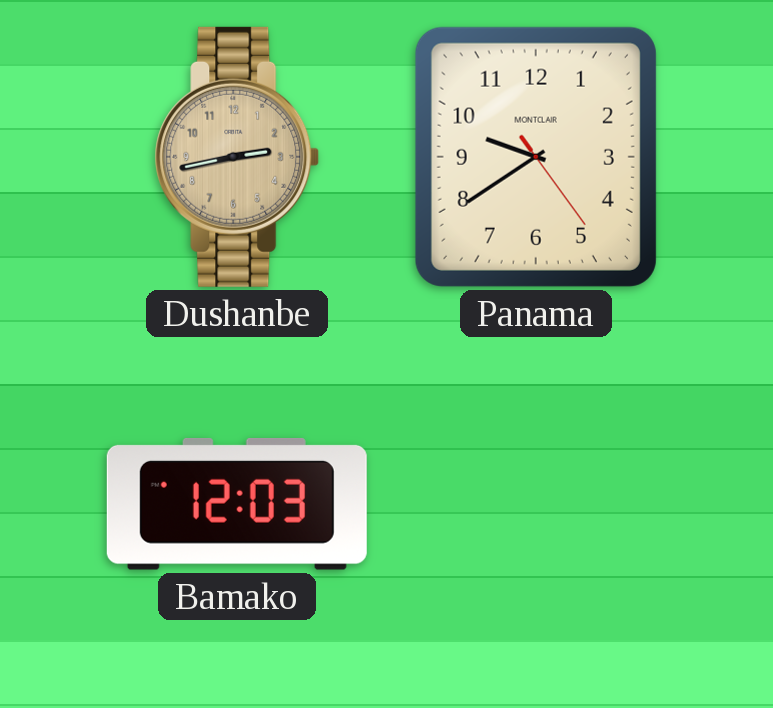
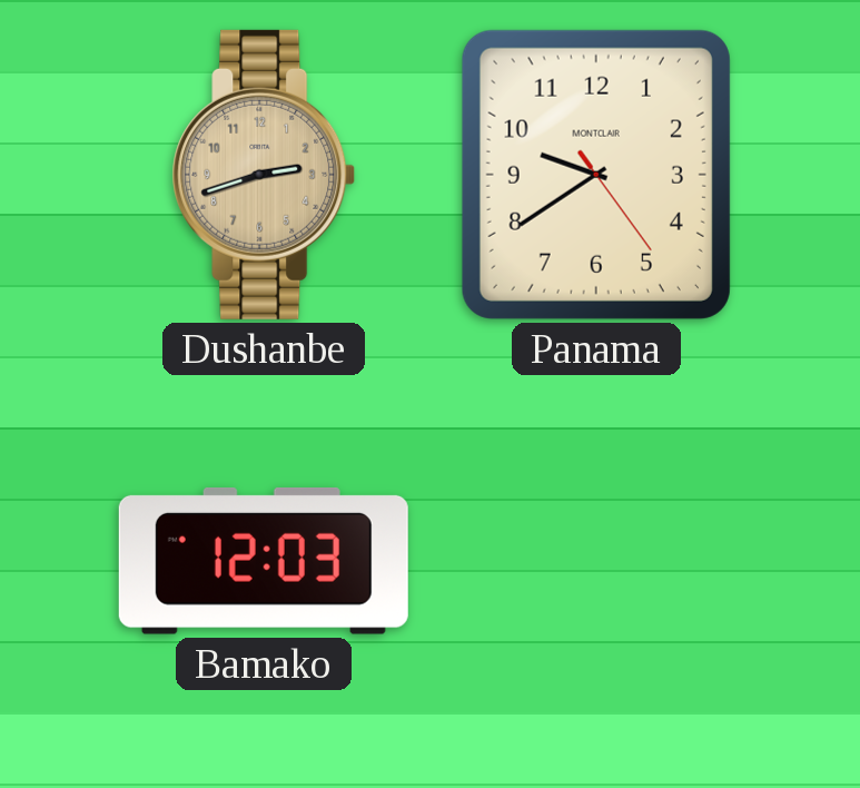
Dushanbe: 2:43 -> 2:42 (264, 175)
